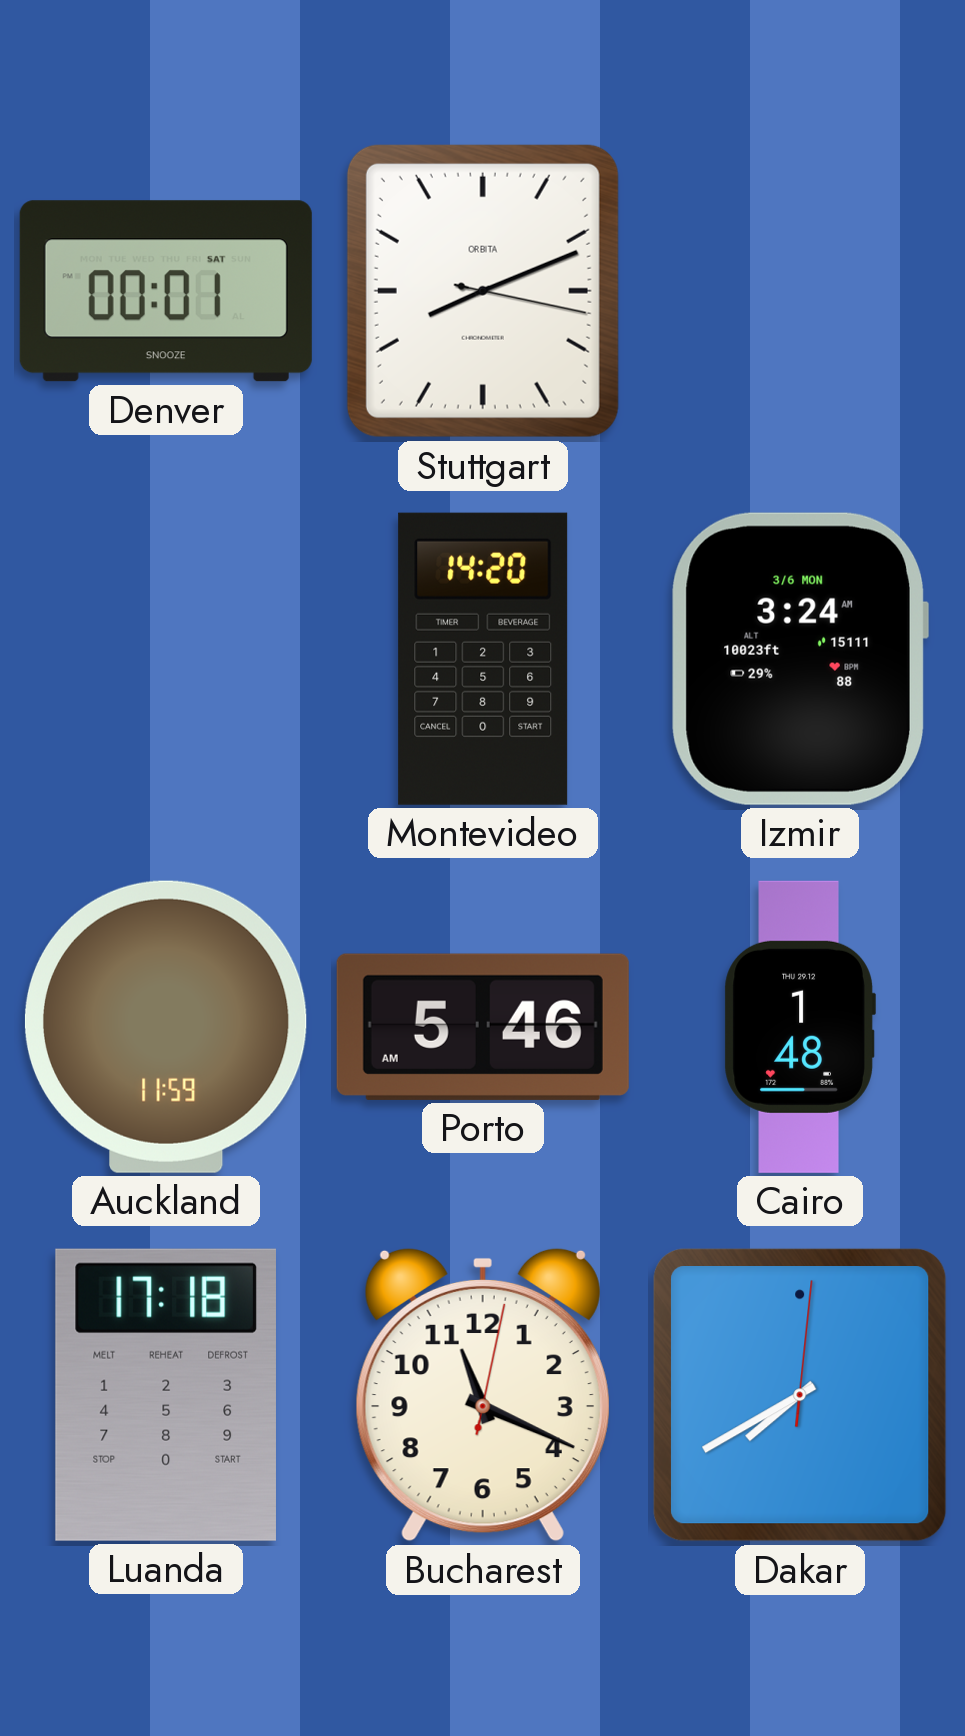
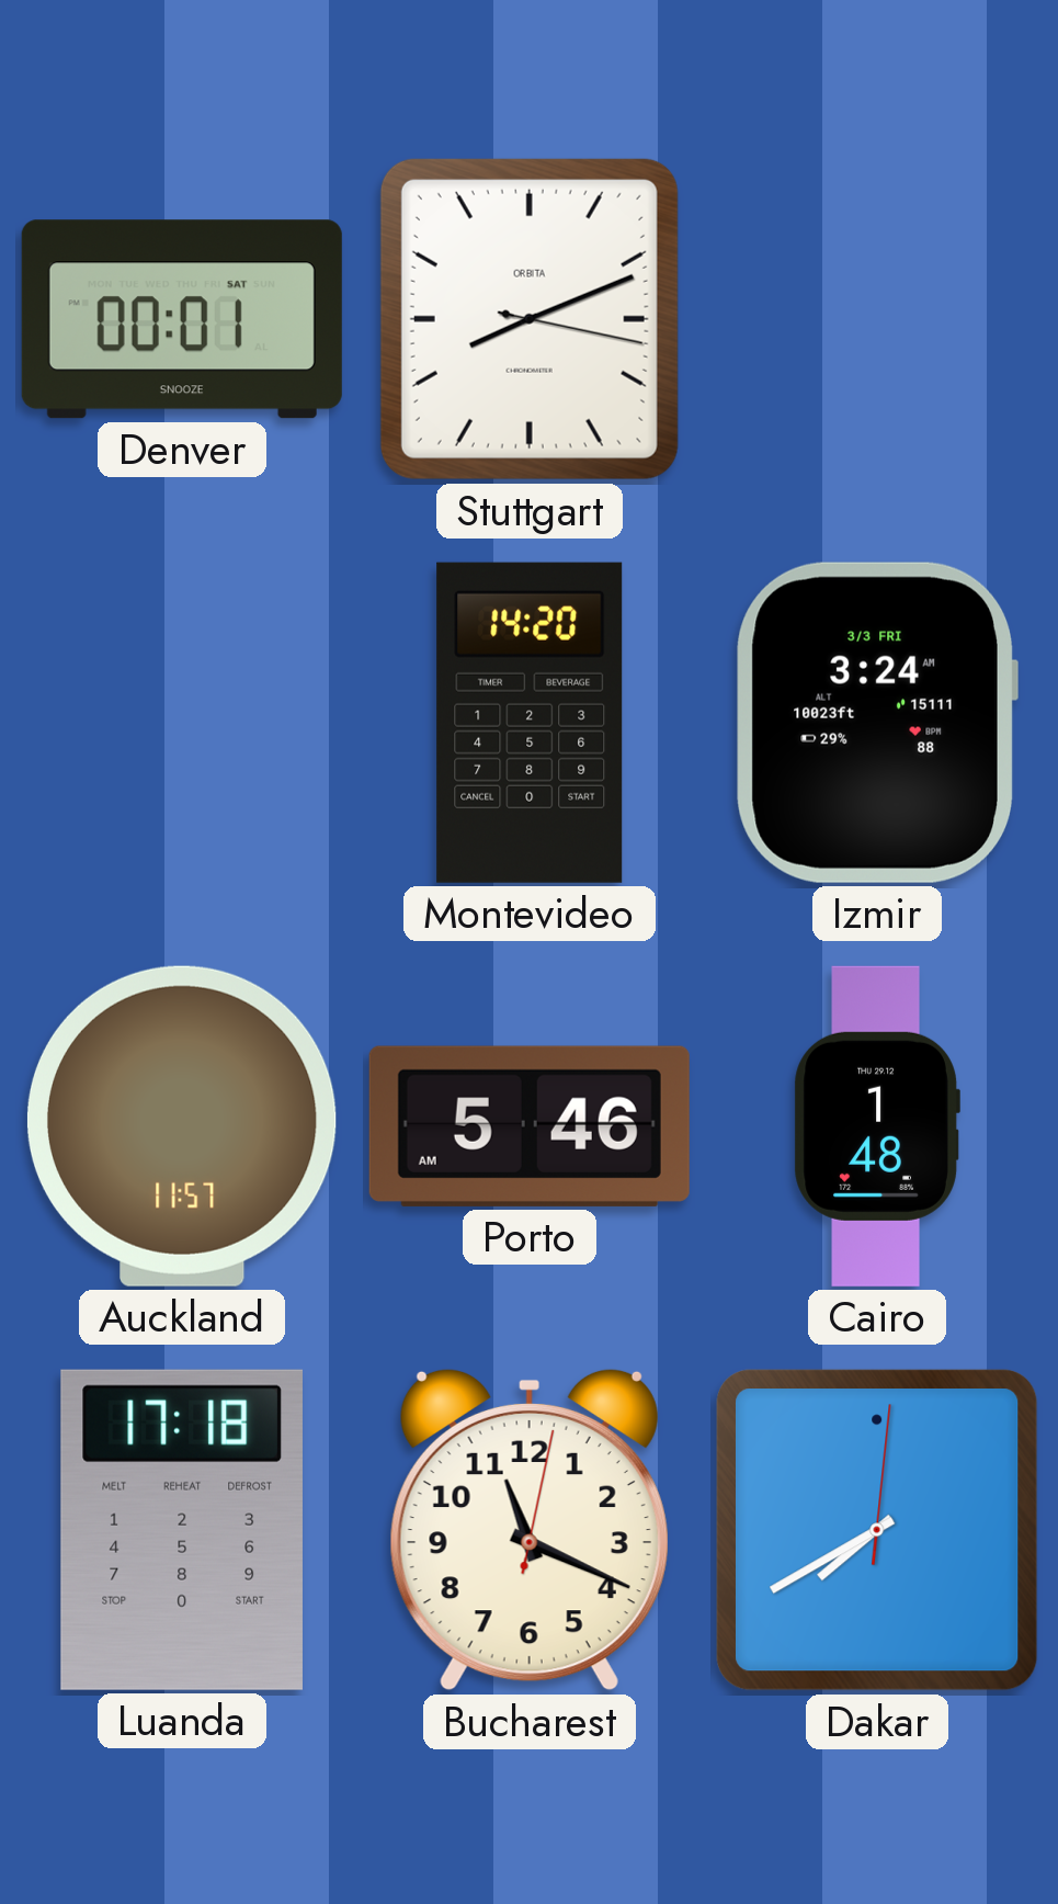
Izmir date: 3/6 MON -> 3/3 FRI (876, 723)
Auckland: 11:59 -> 11:57 (182, 1126)
